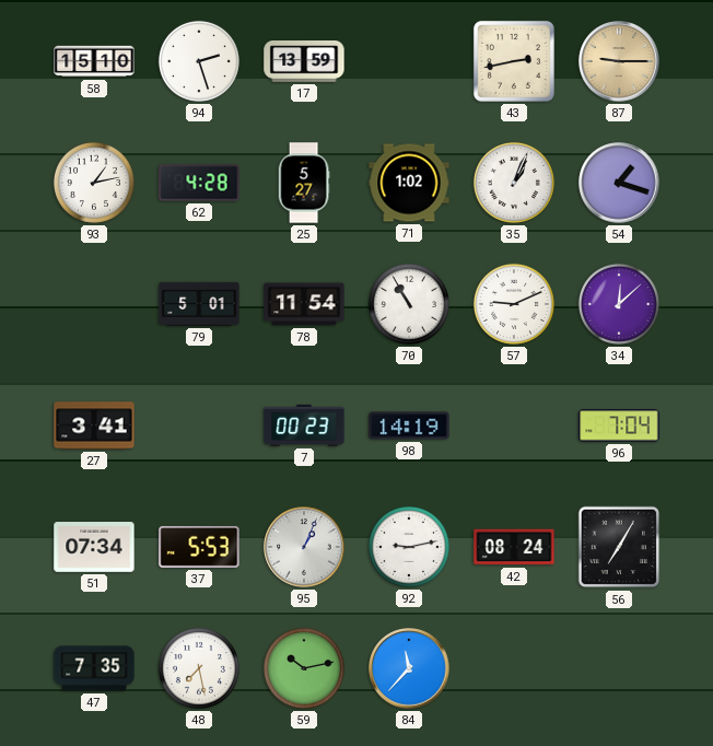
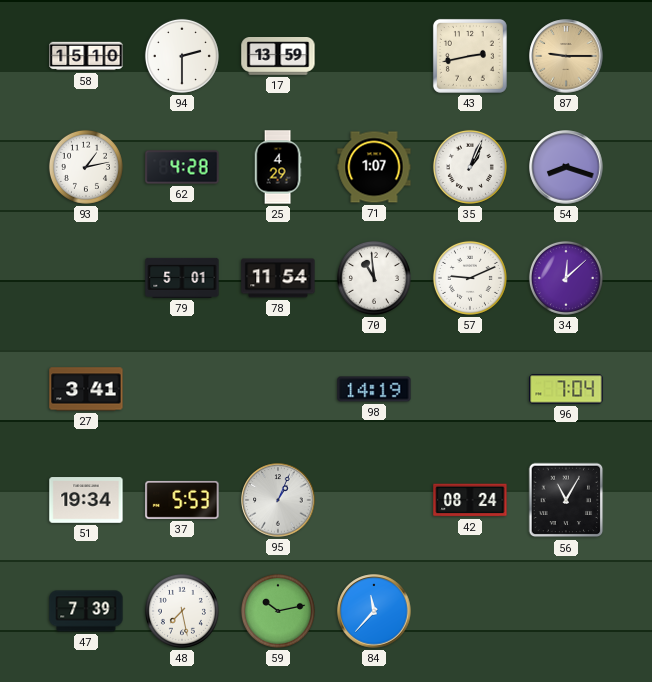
94: 2:27 -> 2:30 (182, 56)
25: 5:27 -> 4:29 (278, 167)
71: 1:02 -> 1:07 (374, 167)
54: 1:18 -> 8:18 (566, 167)
70: 10:55 -> 10:59 (374, 278)
7: 00:23 -> none (304, 426)
51: 07:34 -> 19:34 (86, 500)
92: 9:13 -> none (409, 547)
56: 7:05 -> 11:05 (566, 500)
47: 7:35 -> 7:39 (86, 611)
